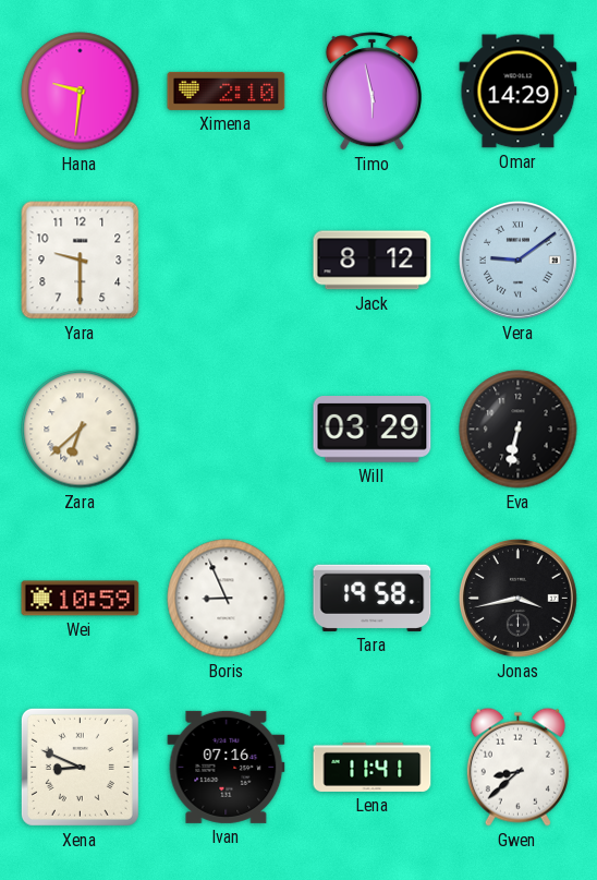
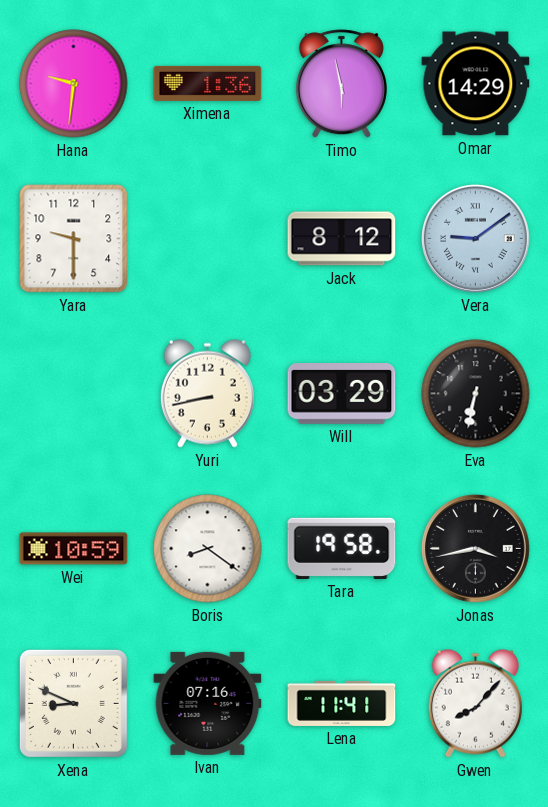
Ximena: 2:10 -> 1:36 (208, 83)
Zara: 6:38 -> none (81, 430)
Yuri: none -> 8:43 (207, 393)
Boris: 8:56 -> 8:21 (208, 549)
Gwen: 8:38 -> 8:07 (475, 703)
